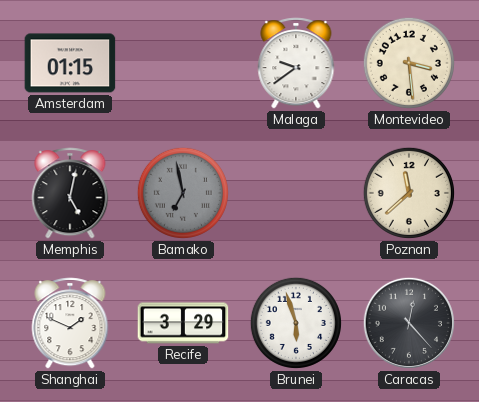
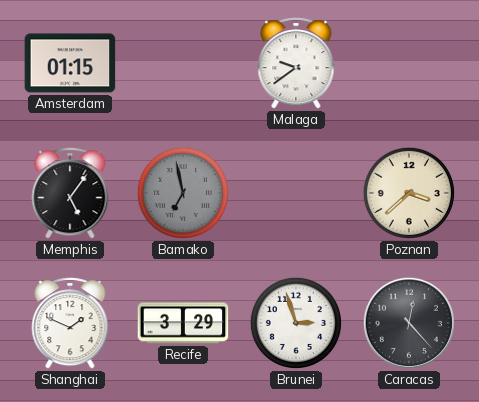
Montevideo: 3:29 -> none (409, 63)
Memphis: 5:02 -> 5:06 (70, 193)
Poznan: 11:38 -> 3:38 (409, 193)
Brunei: 5:57 -> 2:57 (296, 323)
